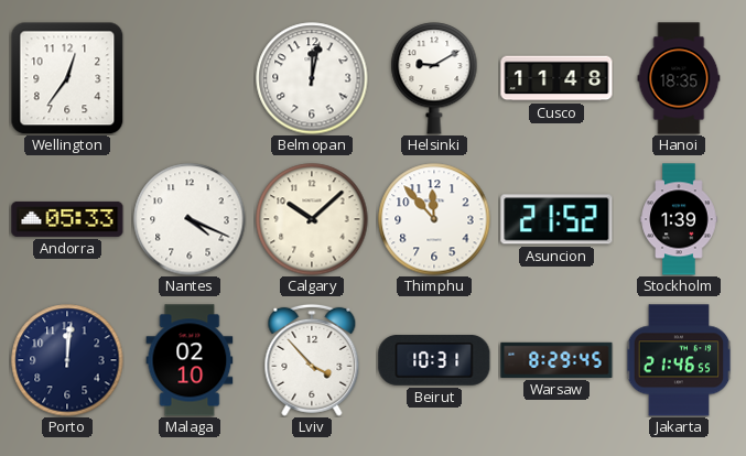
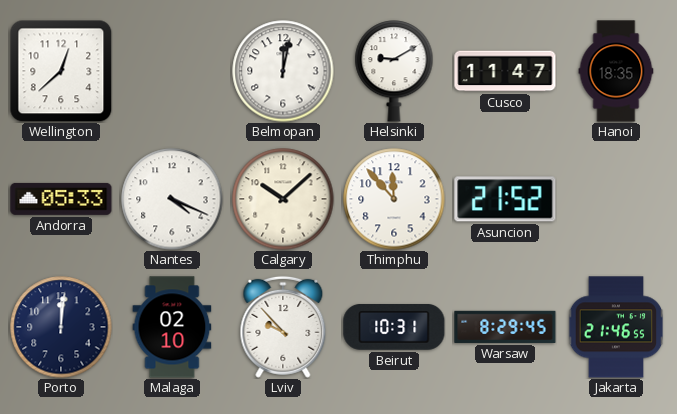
Wellington: 12:36 -> 12:38 (61, 71)
Cusco: 11:48 -> 11:47 (505, 71)
Stockholm: 1:39 -> none (679, 219)
Lviv: 3:53 -> 9:53 (283, 327)
